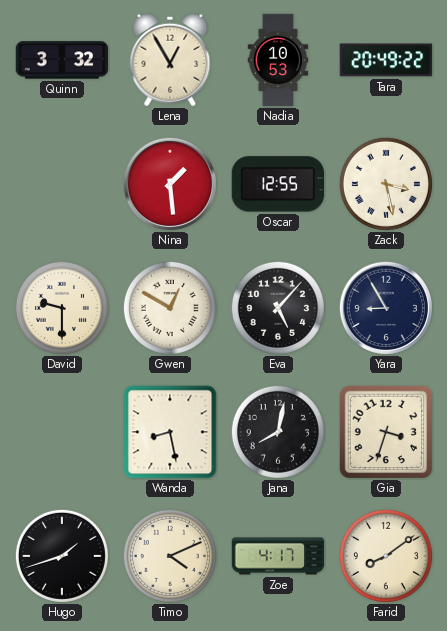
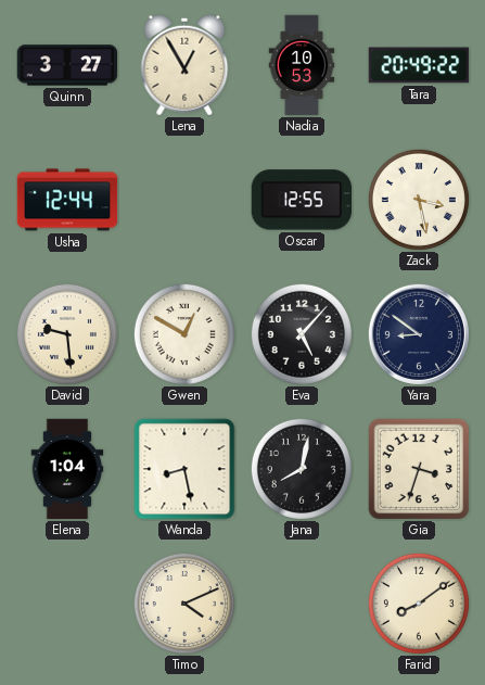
Quinn: 3:32 -> 3:27 (67, 65)
Usha: none -> 12:44 (67, 200)
Nina: 1:29 -> none (170, 184)
David: 9:30 -> 9:29 (67, 334)
Yara: 8:55 -> 8:51 (419, 334)
Elena: none -> 1:04 (67, 469)
Hugo: 1:42 -> none (62, 556)
Zoe: 4:17 -> none (278, 556)
